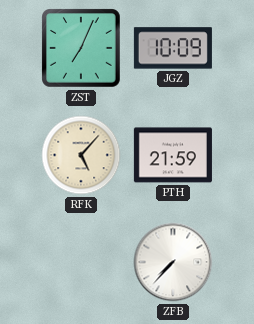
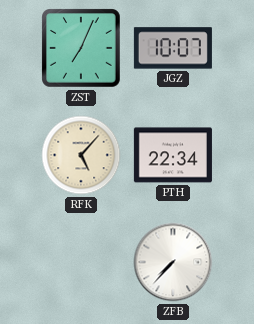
JGZ: 10:09 -> 10:07 (173, 48)
PTH: 21:59 -> 22:34 (173, 155)
